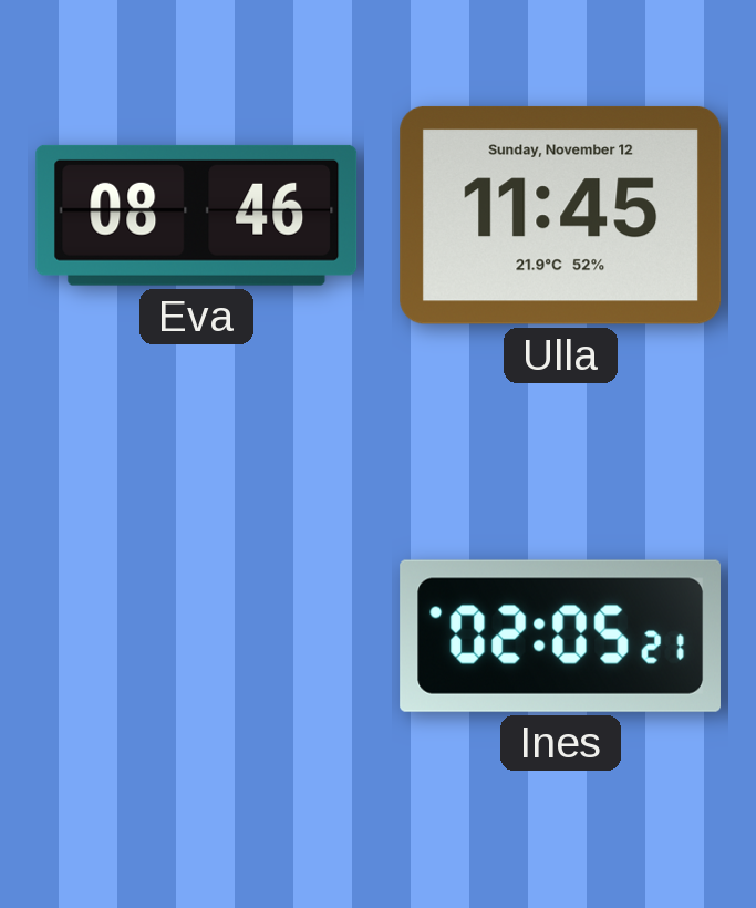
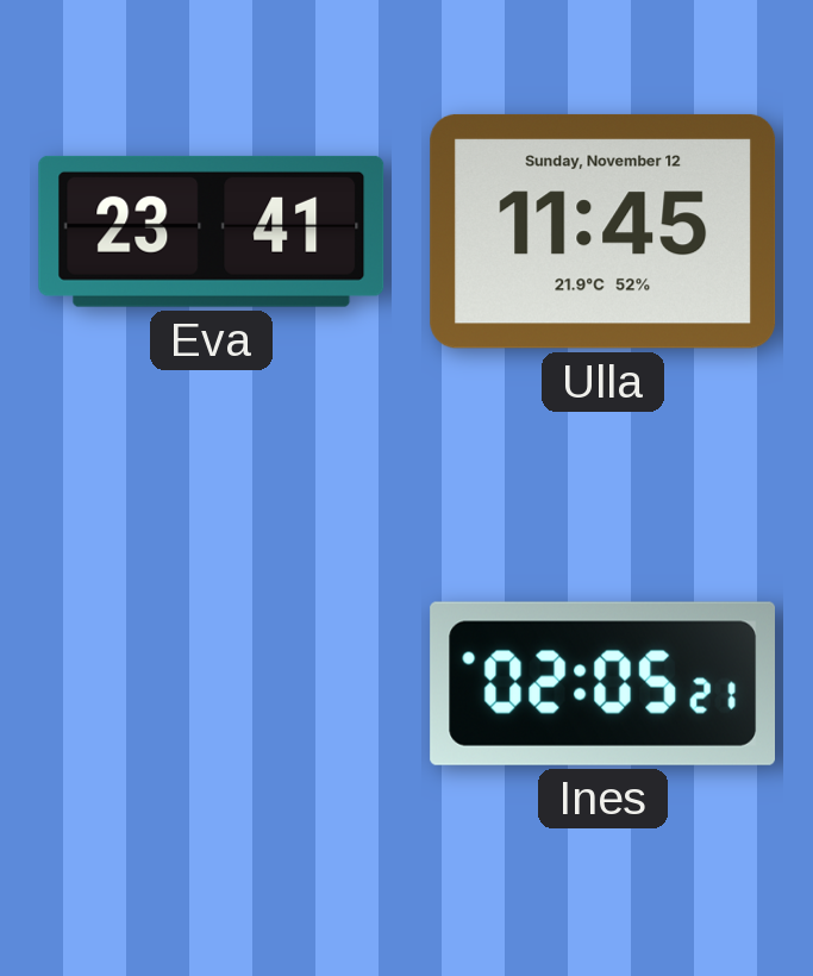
Eva: 08:46 -> 23:41 (212, 231)
